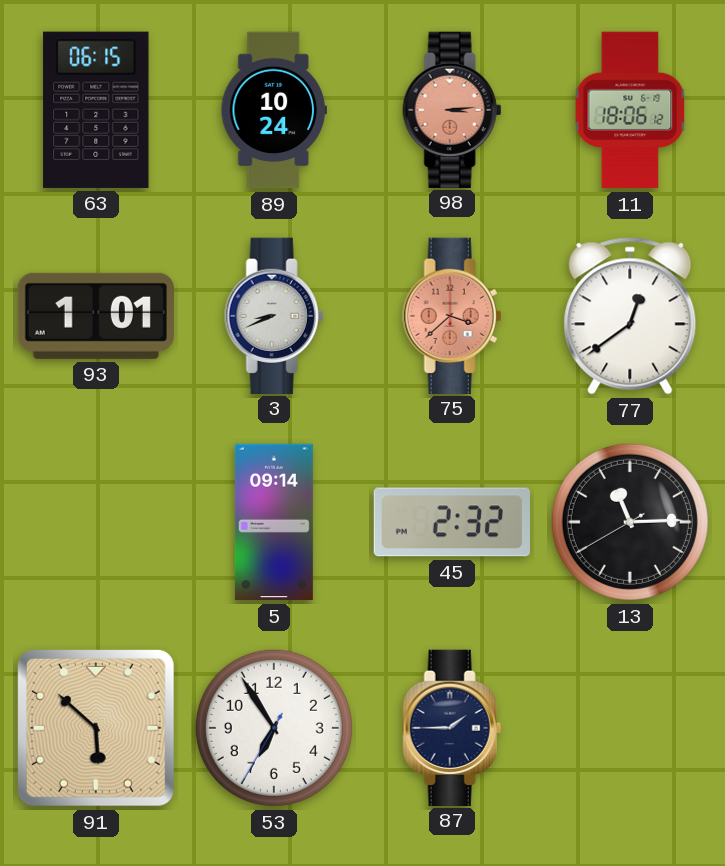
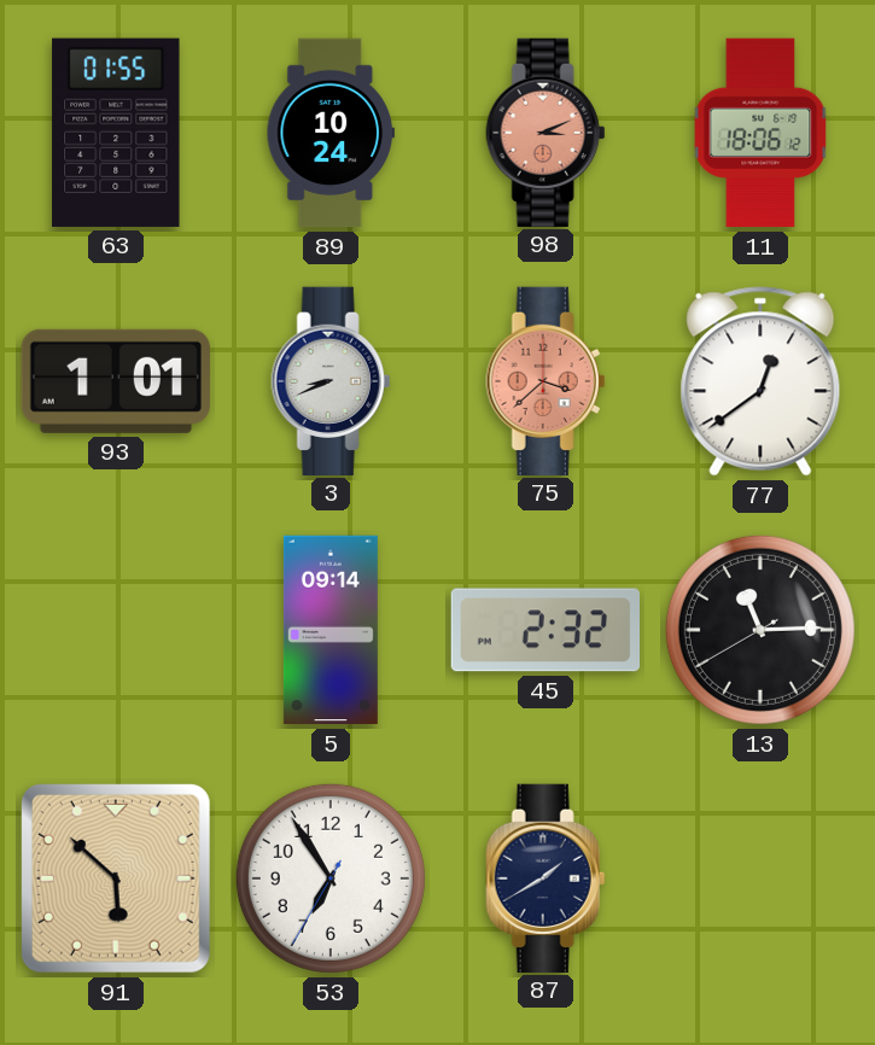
63: 06:15 -> 01:55 (116, 133)
98: 3:14 -> 3:11 (546, 132)
87: 1:45 -> 1:40 (546, 877)
